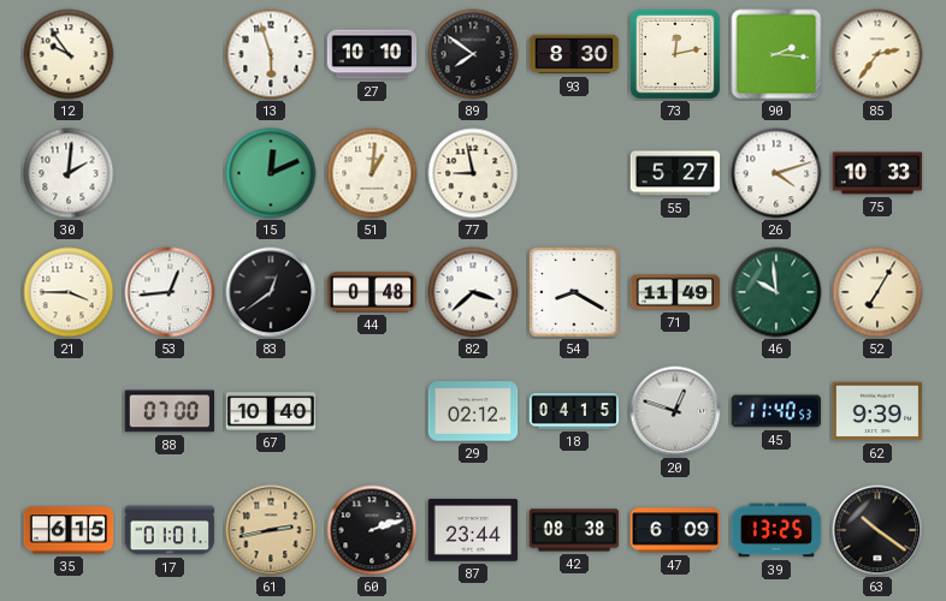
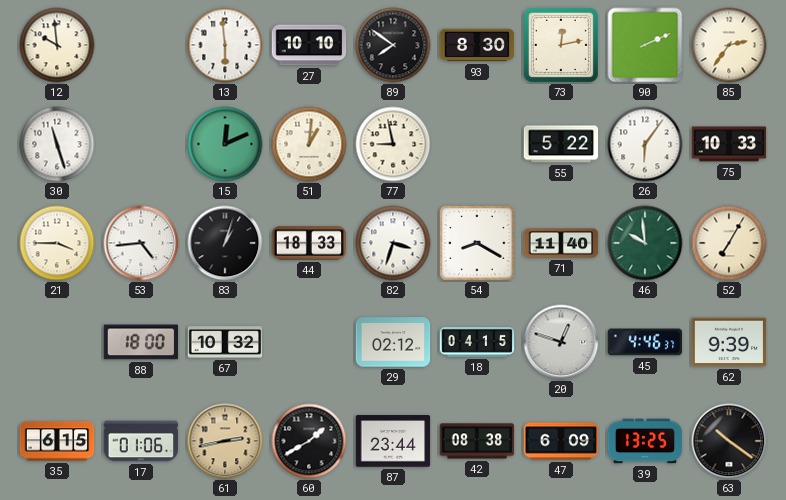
12: 9:54 -> 9:59 (57, 45)
13: 5:57 -> 5:59 (225, 45)
90: 2:16 -> 2:11 (645, 45)
30: 2:01 -> 11:27 (57, 144)
55: 5:27 -> 5:22 (561, 144)
26: 4:12 -> 6:06 (645, 144)
53: 12:44 -> 4:44 (141, 243)
83: 12:39 -> 1:03 (225, 243)
44: 0:48 -> 18:33 (309, 243)
82: 3:38 -> 3:33 (393, 243)
71: 11:49 -> 11:40 (561, 243)
88: 07:00 -> 18:00 (141, 342)
67: 10:40 -> 10:32 (225, 342)
45: 11:40 -> 4:46 (645, 342)
17: 01:01 -> 01:06 (141, 441)
60: 2:12 -> 1:40 (309, 441)
